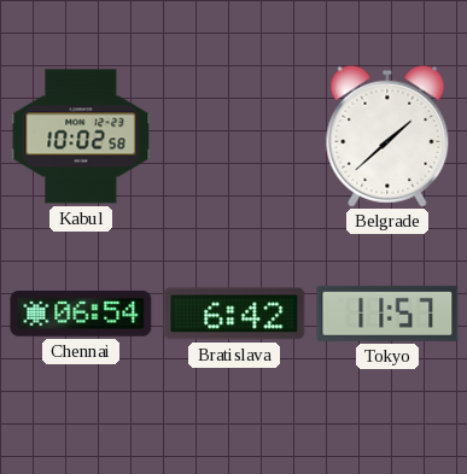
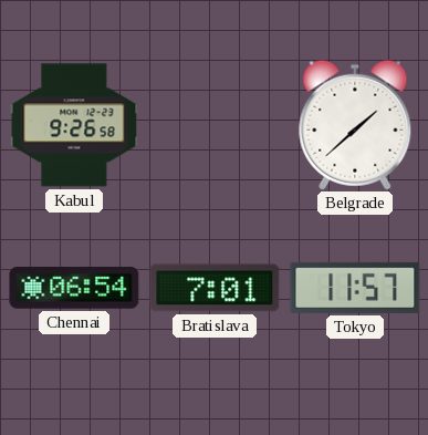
Kabul: 10:02 -> 9:26 (74, 125)
Bratislava: 6:42 -> 7:01 (215, 288)
